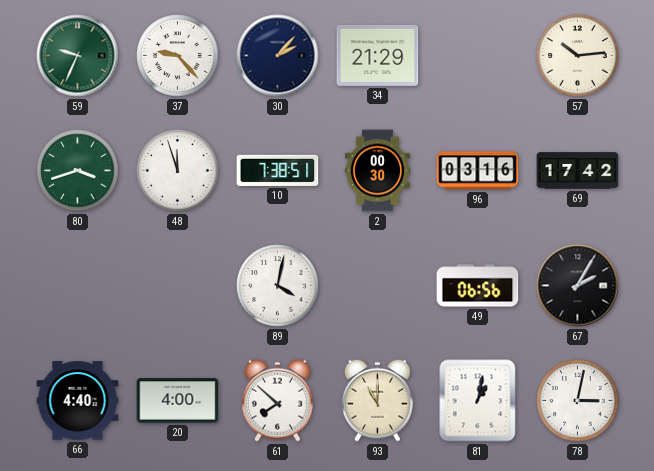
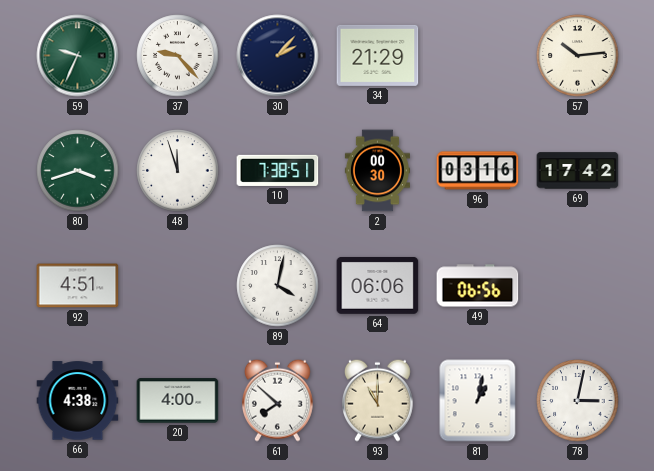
92: none -> 4:51 (78, 286)
64: none -> 06:06 (378, 286)
67: 2:05 -> none (578, 286)
66: 4:40 -> 4:38 (78, 401)
